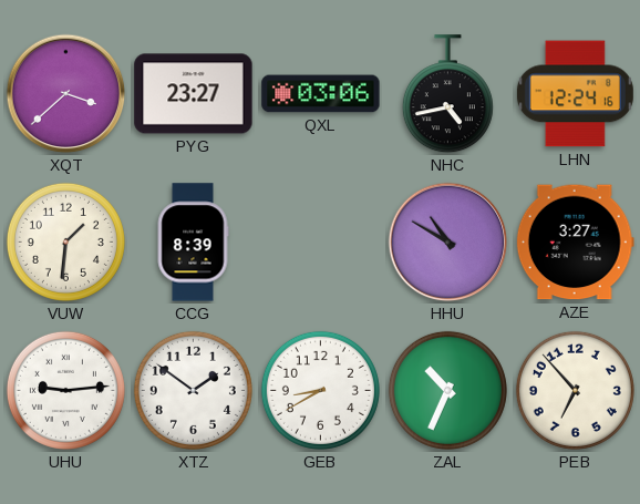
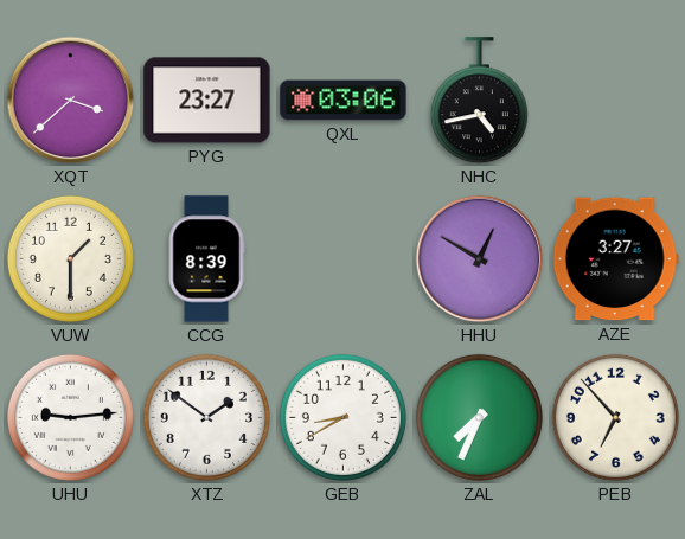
LHN: 12:24 -> none (575, 94)
VUW: 1:31 -> 1:30 (70, 258)
HHU: 10:50 -> 12:50 (480, 259)
ZAL: 10:34 -> 7:34 (479, 417)
